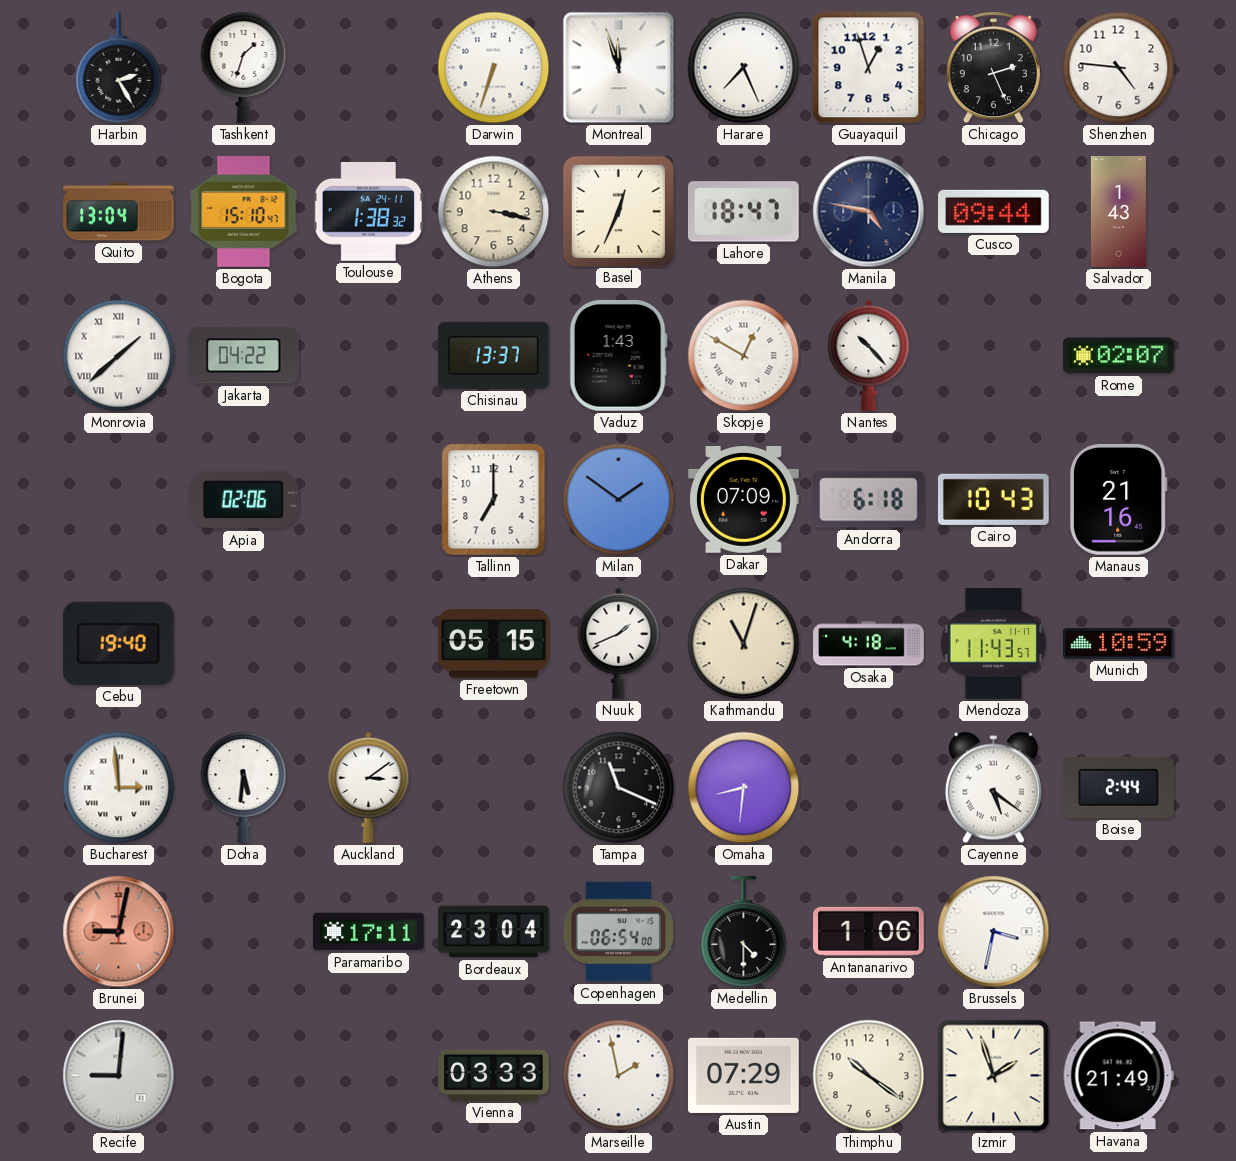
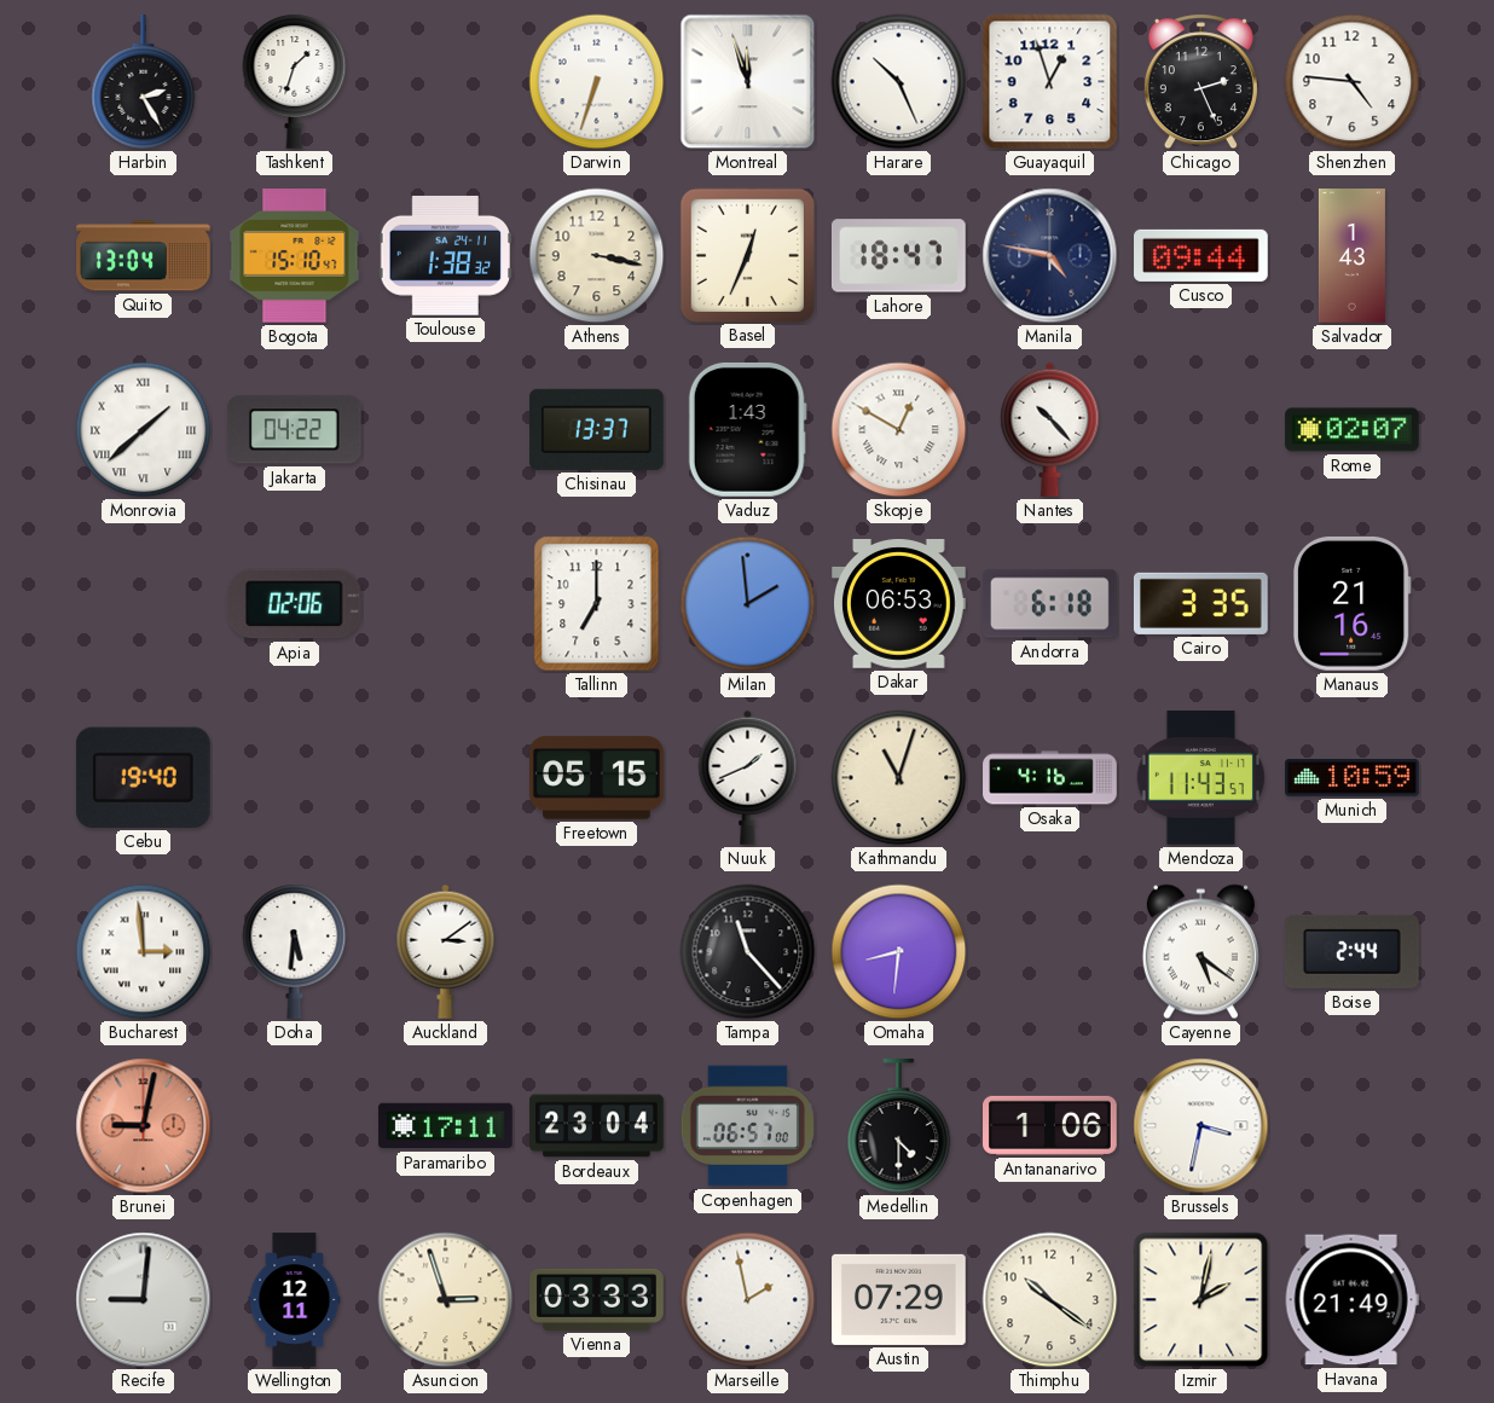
Harare: 7:26 -> 10:26 (899, 82)
Milan: 1:51 -> 1:59 (748, 604)
Dakar: 07:09 -> 06:53 (899, 604)
Cairo: 10:43 -> 3:35 (1200, 603)
Osaka: 4:18 -> 4:16 (1050, 778)
Tampa: 11:19 -> 11:23 (748, 952)
Copenhagen: 06:54 -> 06:57 (747, 1126)
Wellington: none -> 12:11 (295, 1300)
Asuncion: none -> 2:57 (446, 1300)
Izmir: 1:57 -> 2:02 (1201, 1300)
